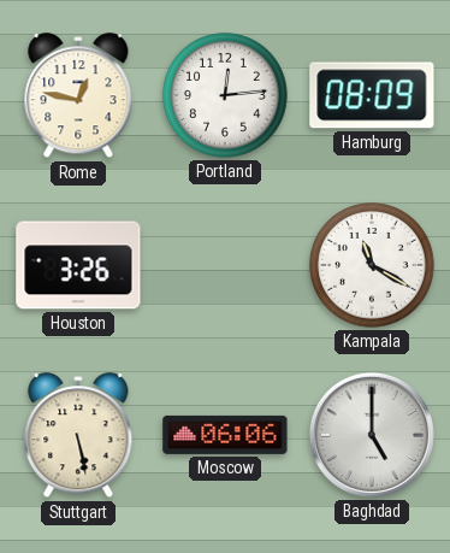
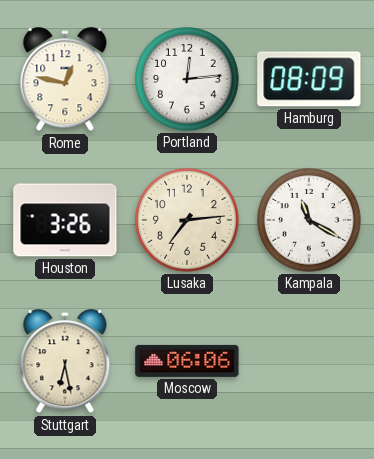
Lusaka: none -> 7:14 (187, 220)
Stuttgart: 5:28 -> 6:28 (65, 362)
Baghdad: 5:00 -> none (372, 435)
